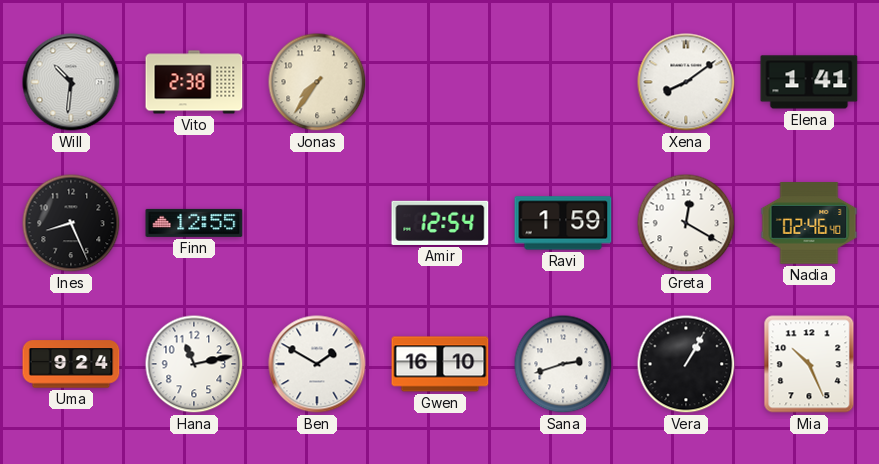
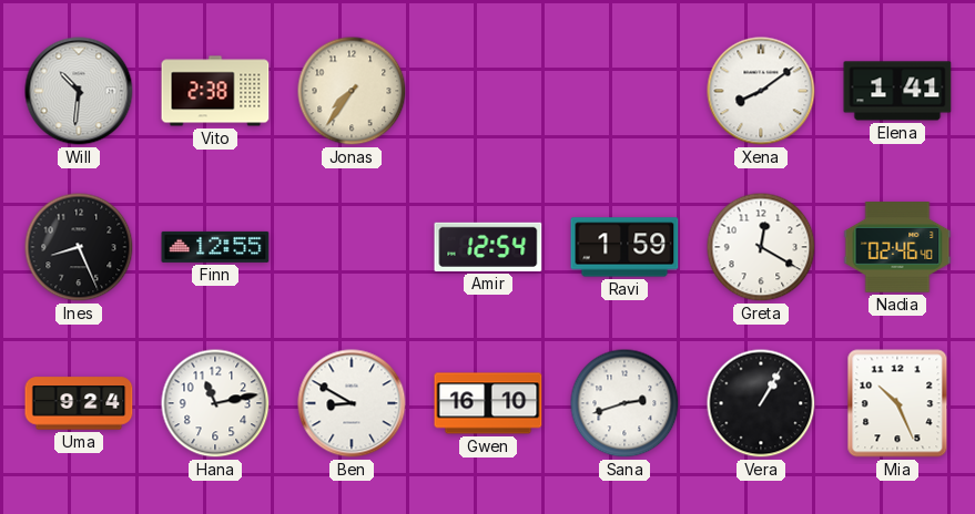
Ben: 1:50 -> 8:50 (352, 403)
